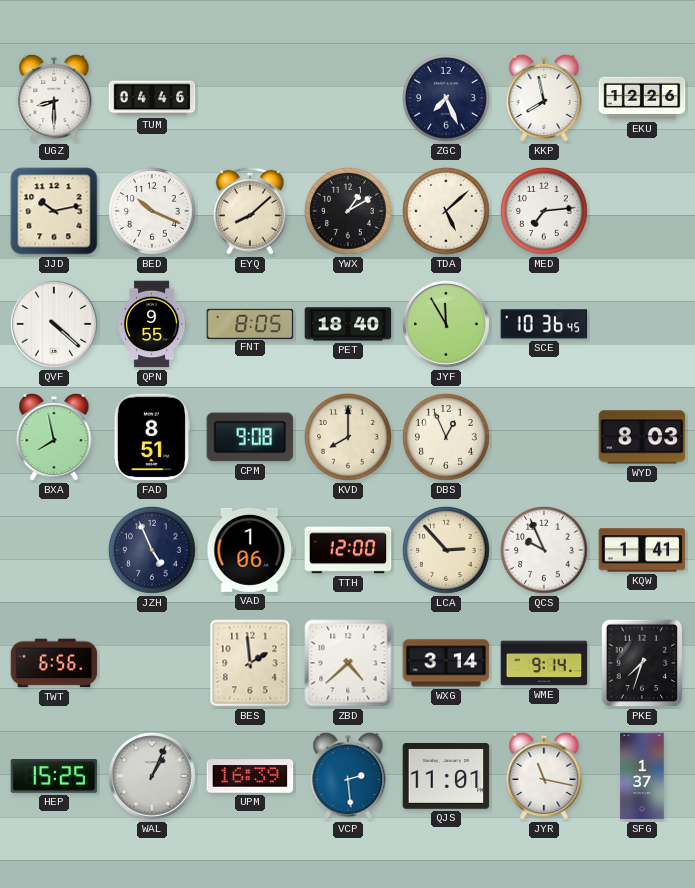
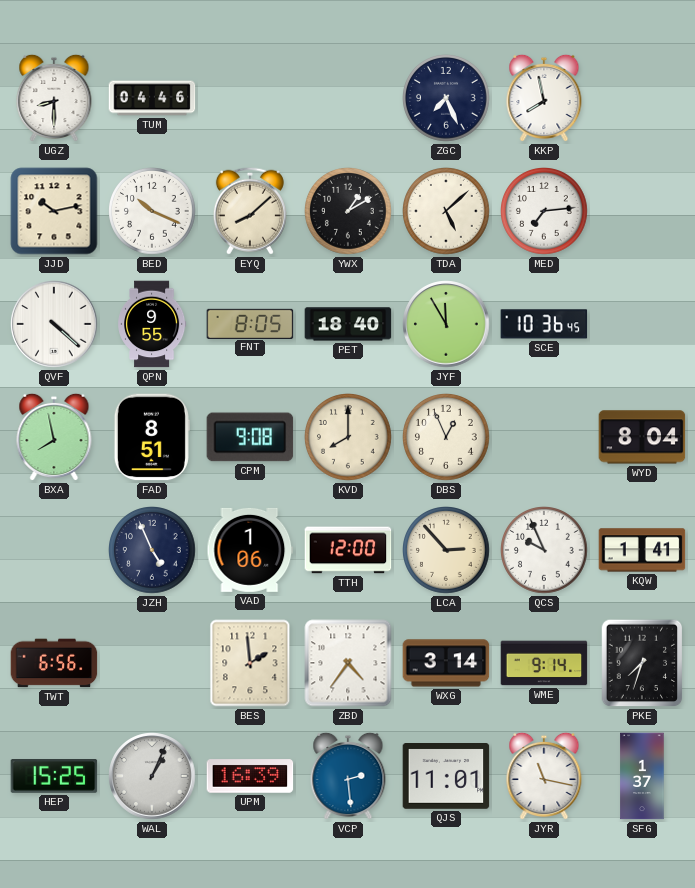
EKU: 12:26 -> none (642, 98)
WYD: 8:03 -> 8:04 (642, 437)
ZBD: 4:38 -> 4:36 (348, 663)
